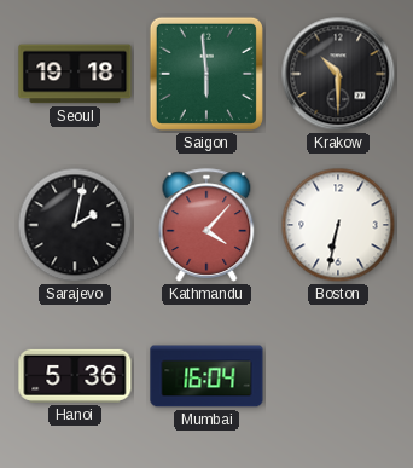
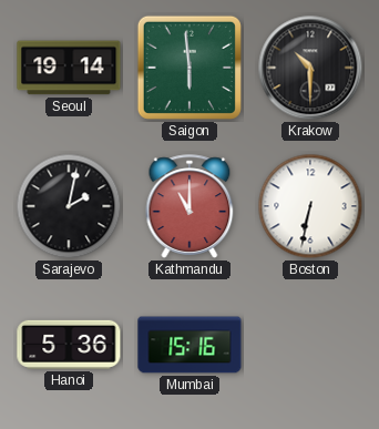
Seoul: 19:18 -> 19:14 (69, 68)
Kathmandu: 4:07 -> 11:00 (189, 206)
Mumbai: 16:04 -> 15:16 (189, 345)
